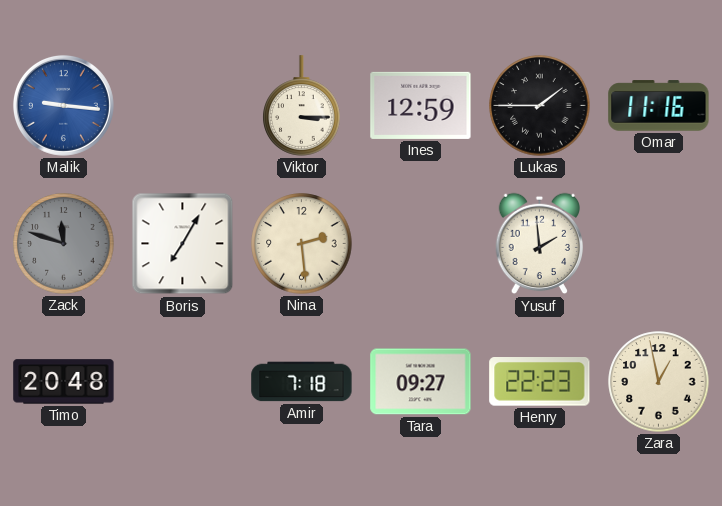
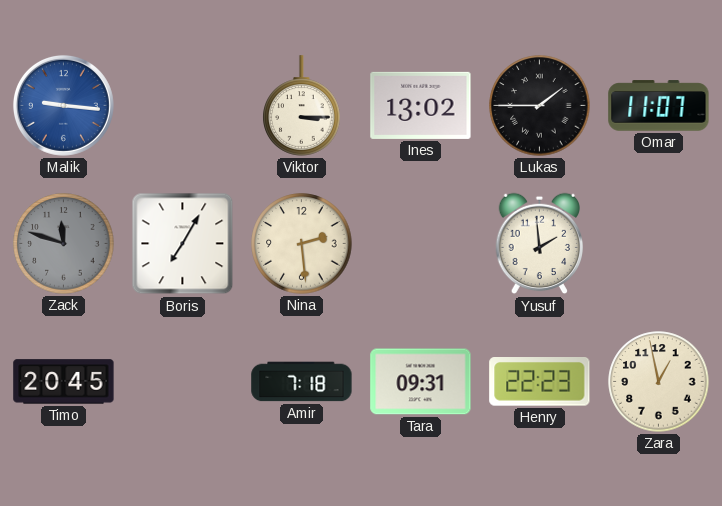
Ines: 12:59 -> 13:02 (421, 105)
Omar: 11:16 -> 11:07 (659, 106)
Timo: 20:48 -> 20:45 (64, 382)
Tara: 09:27 -> 09:31 (421, 382)
